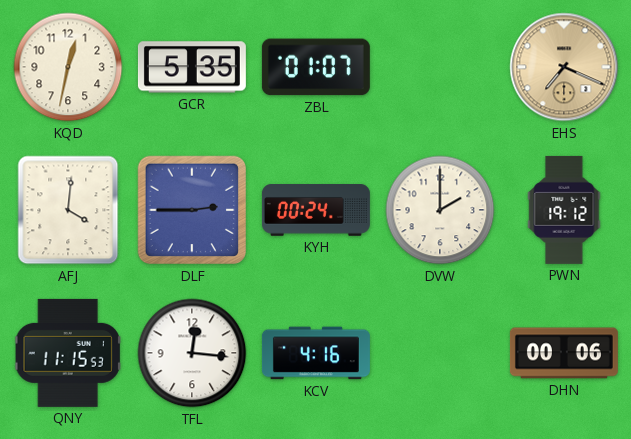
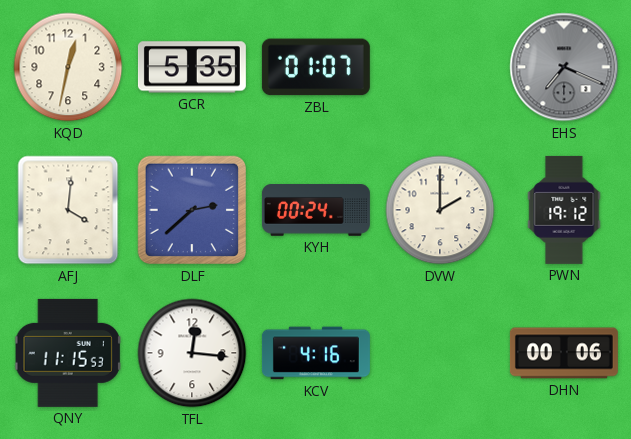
EHS dial: champagne -> grey (564, 67)
DLF: 2:45 -> 2:38 (192, 210)
